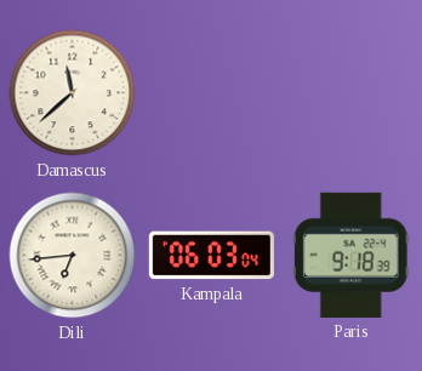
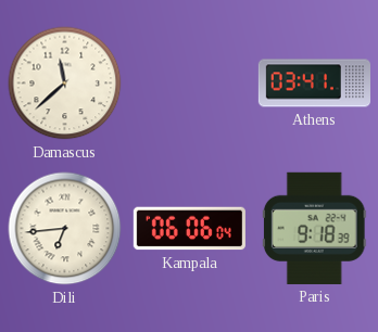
Athens: none -> 03:41 (314, 84)
Kampala: 06:03 -> 06:06 (189, 229)
